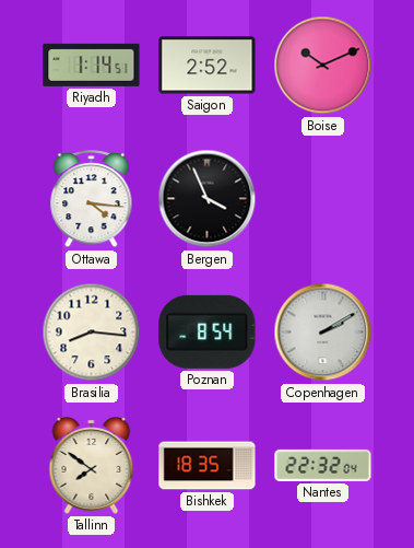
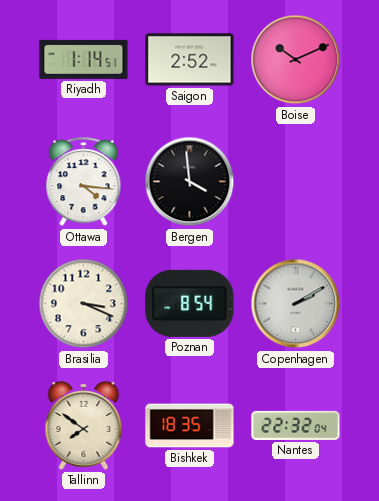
Bergen: 3:56 -> 3:59 (190, 182)
Brasilia: 8:16 -> 3:19 (84, 304)
